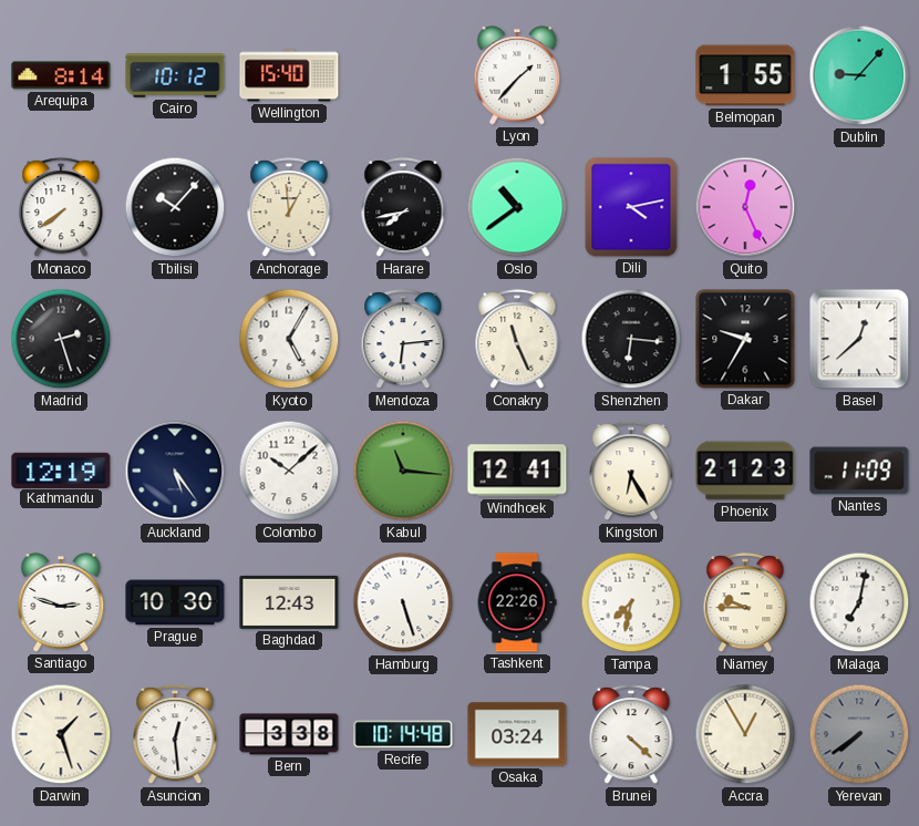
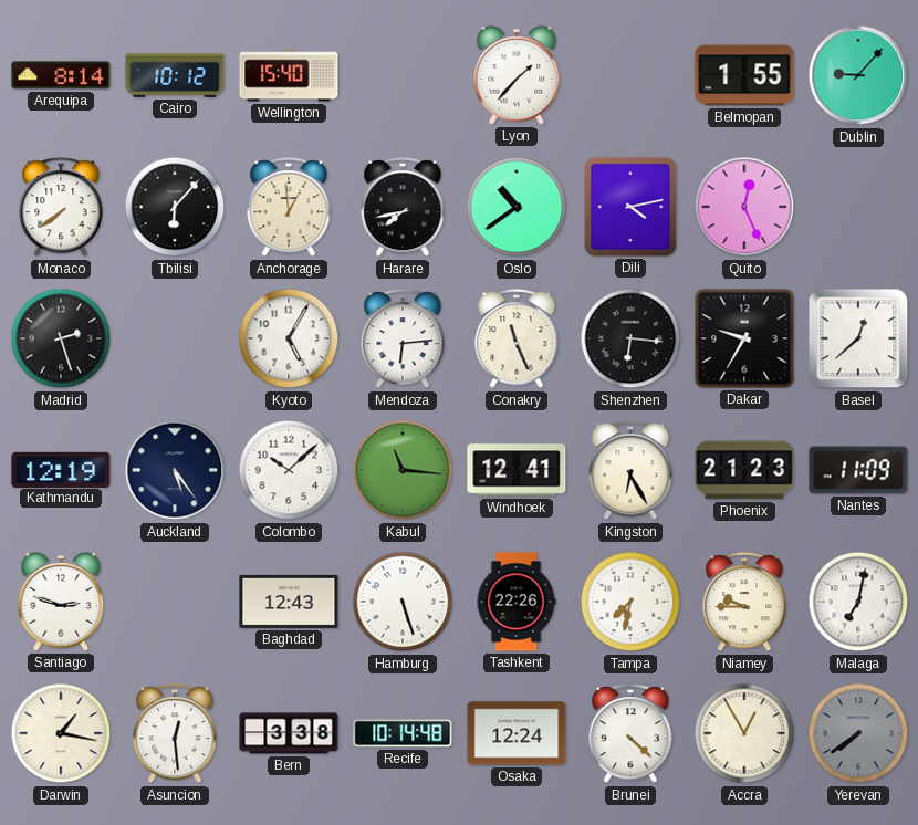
Tbilisi: 10:07 -> 6:07 (175, 207)
Prague: 10:30 -> none (175, 602)
Darwin: 1:27 -> 1:17 (61, 733)
Osaka: 03:24 -> 12:24 (517, 733)
